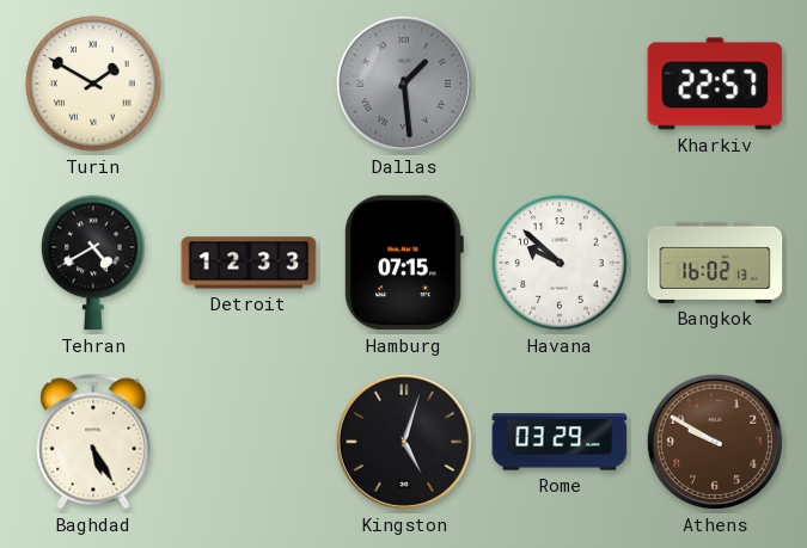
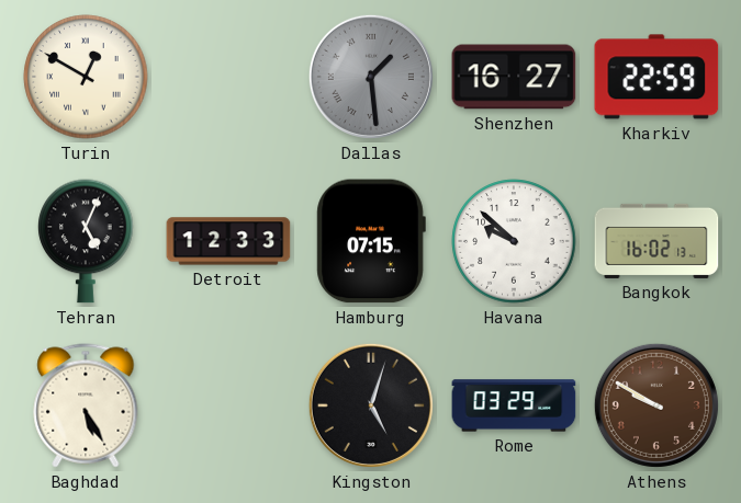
Turin: 1:50 -> 12:50 (86, 77)
Shenzhen: none -> 16:27 (514, 77)
Kharkiv: 22:57 -> 22:59 (656, 77)
Tehran: 4:40 -> 5:04 (86, 241)
